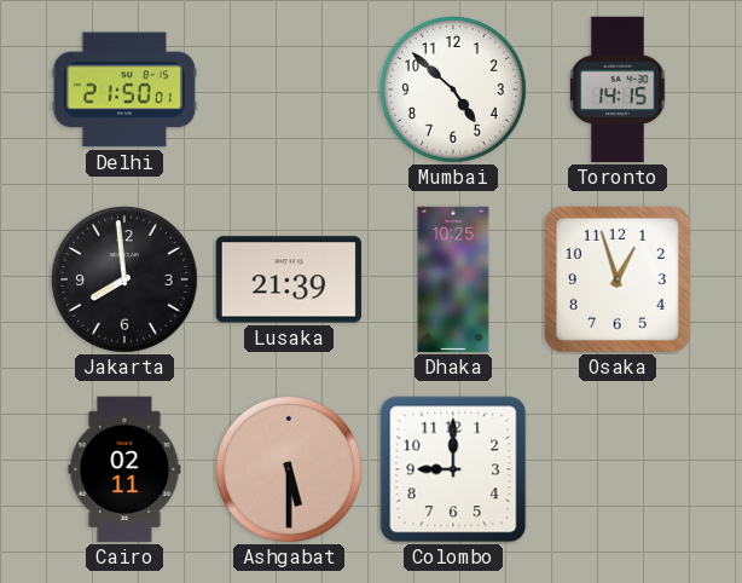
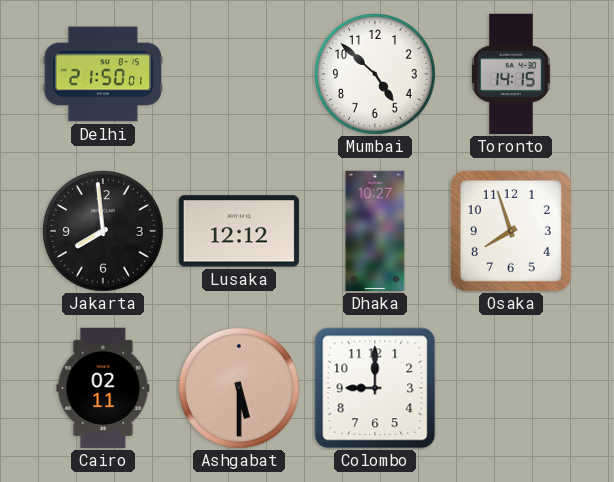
Lusaka: 21:39 -> 12:12 (239, 231)
Dhaka: 10:25 -> 10:27 (375, 231)
Osaka: 12:57 -> 7:57 (511, 231)
